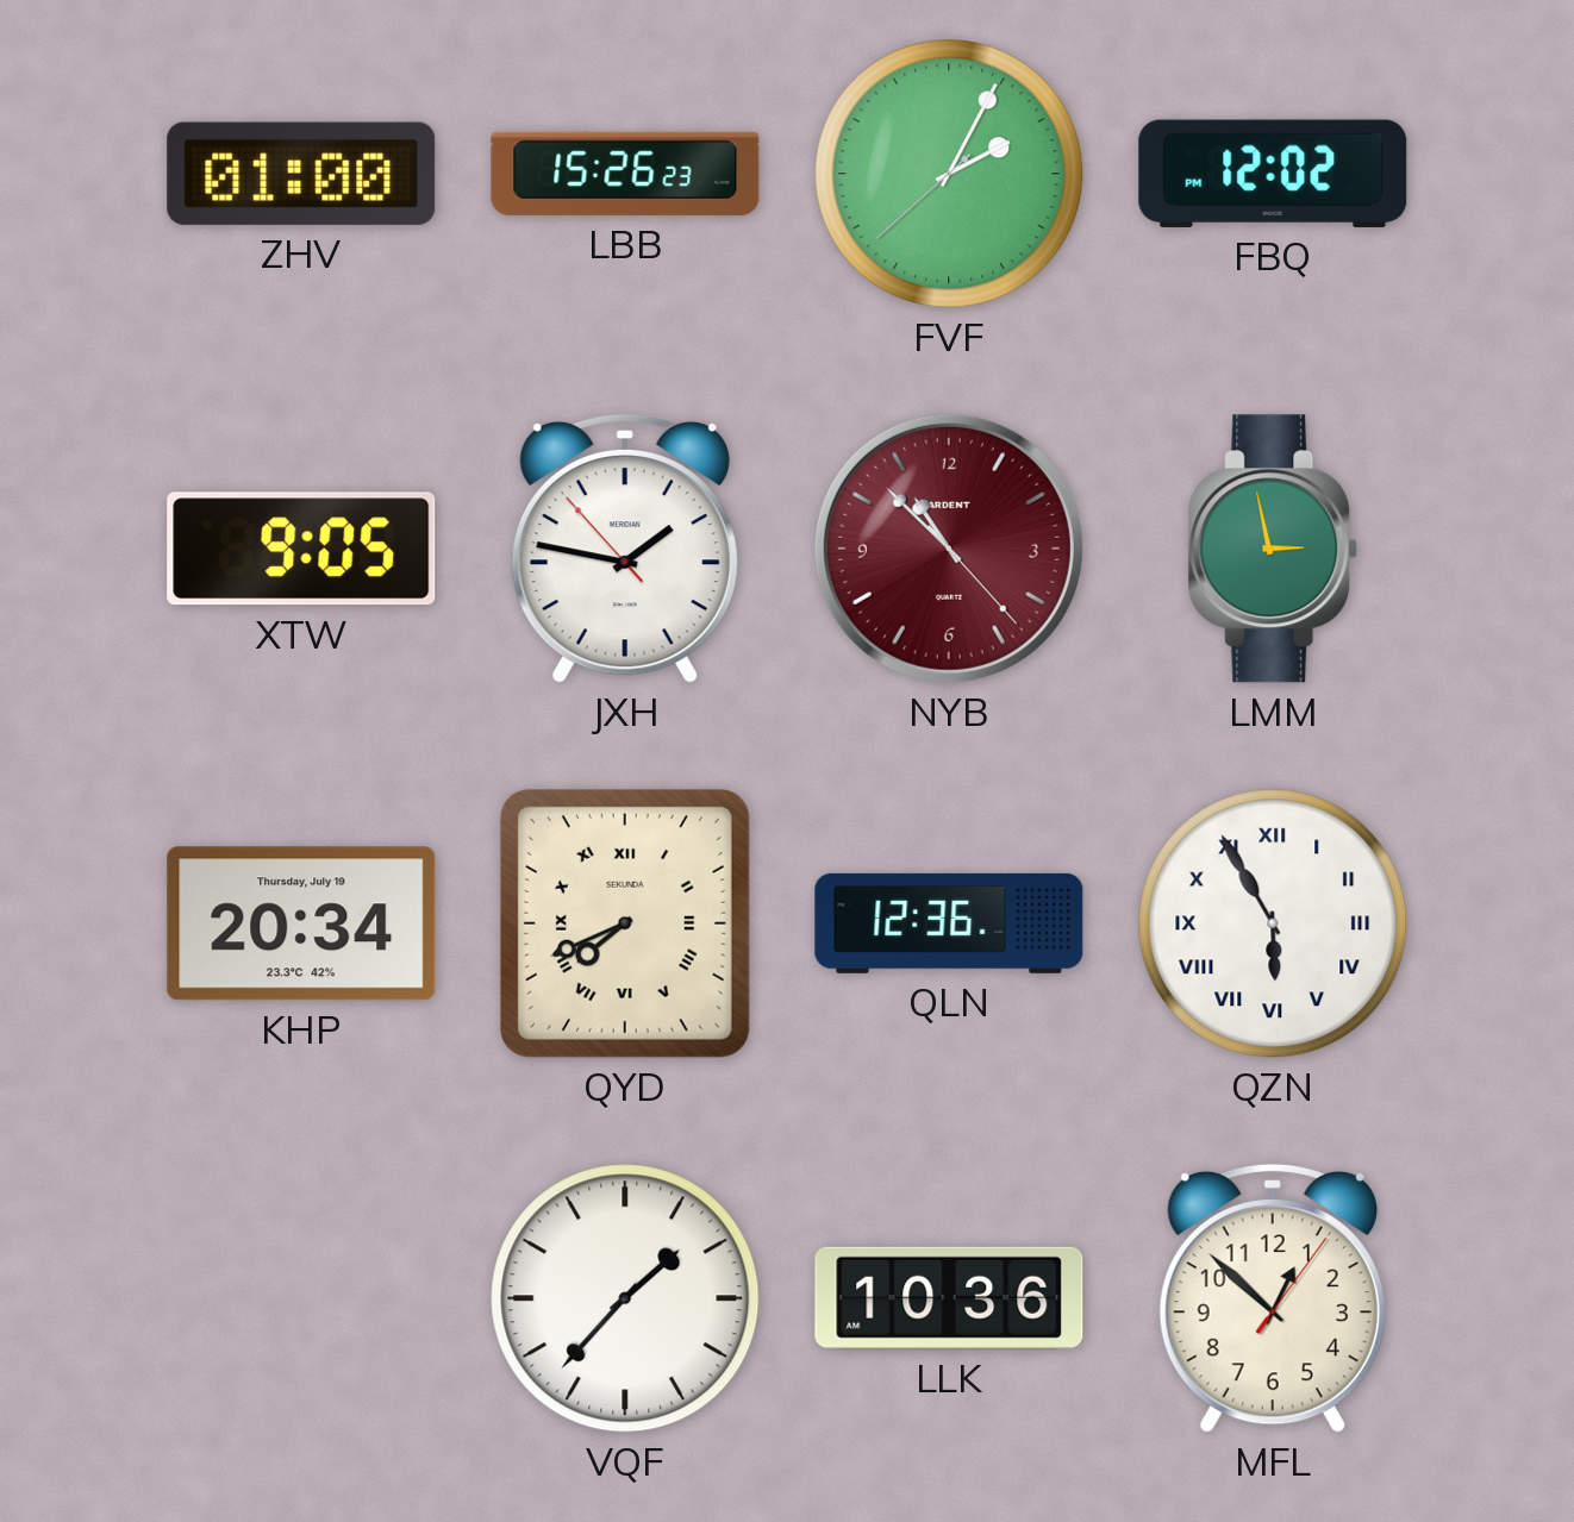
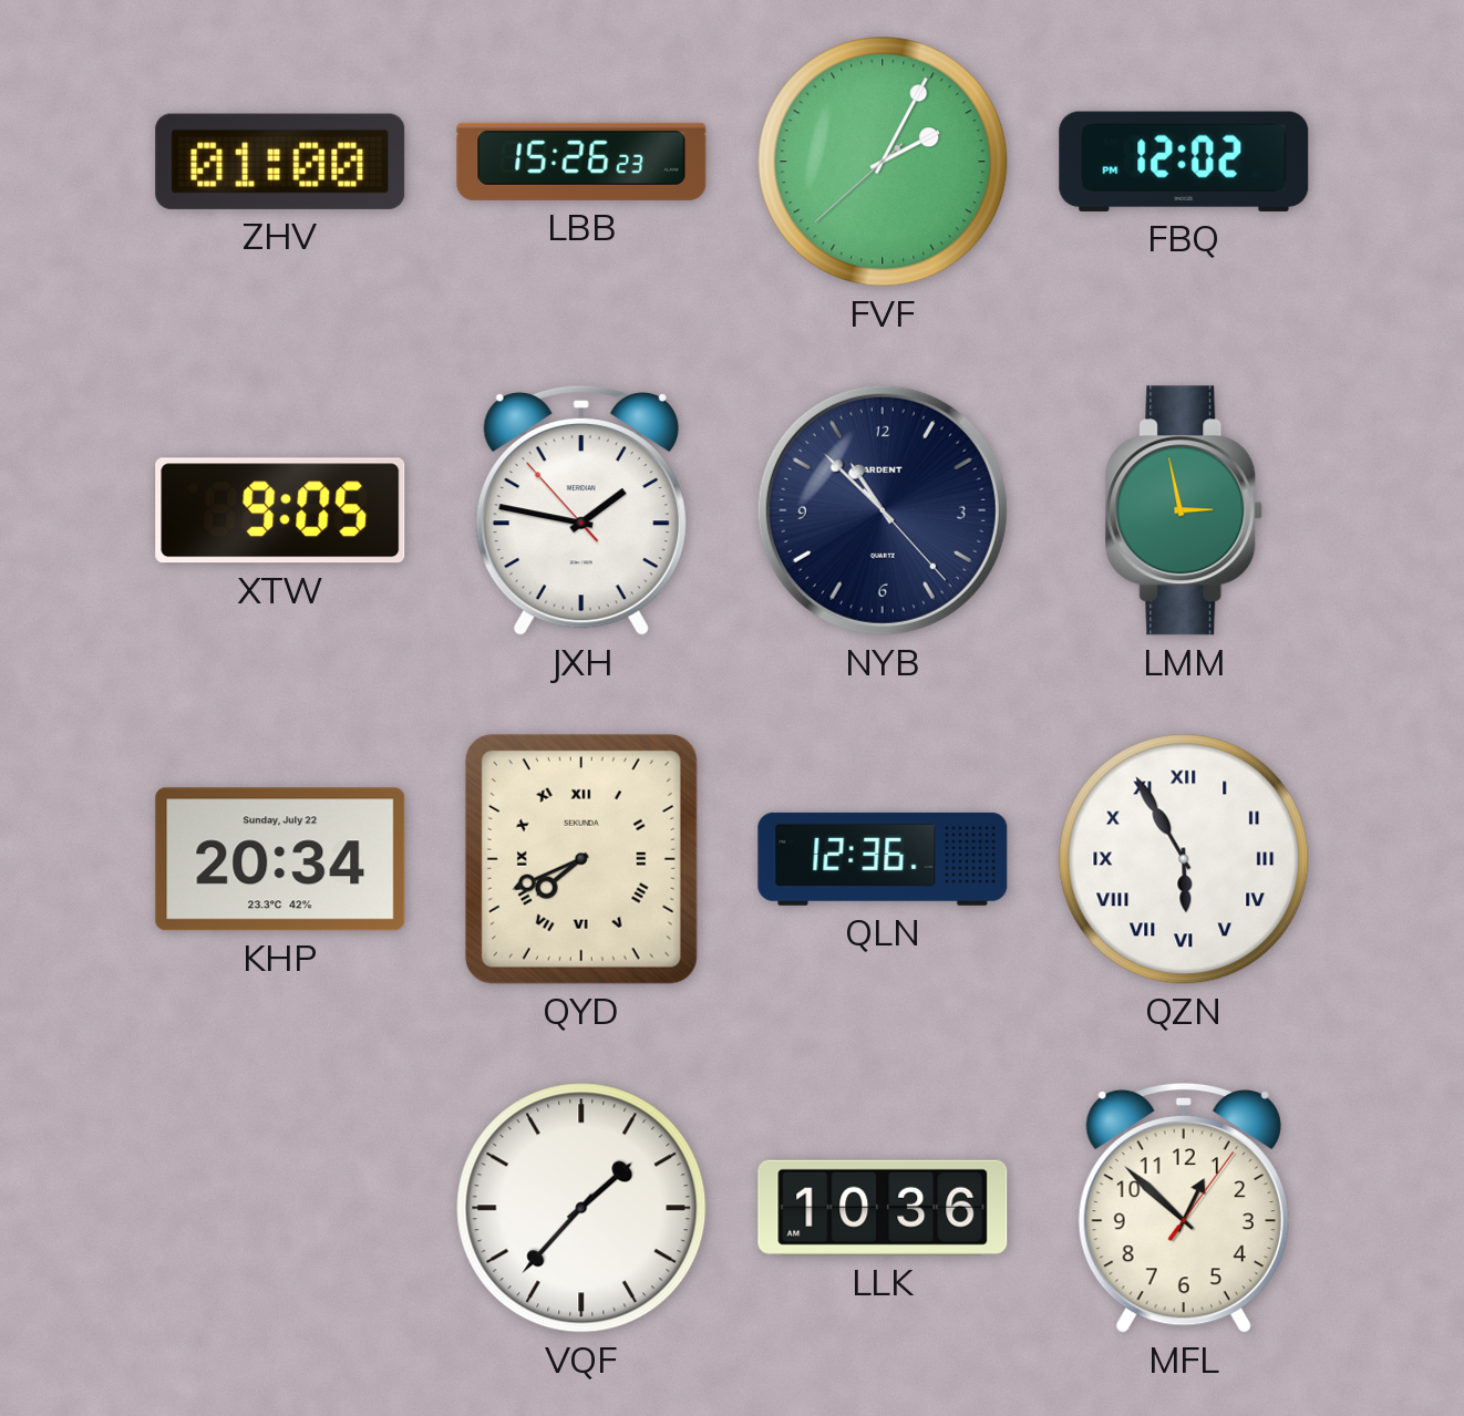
NYB dial: burgundy -> navy (883, 510)
KHP date: Thursday, July 19 -> Sunday, July 22 (280, 859)
